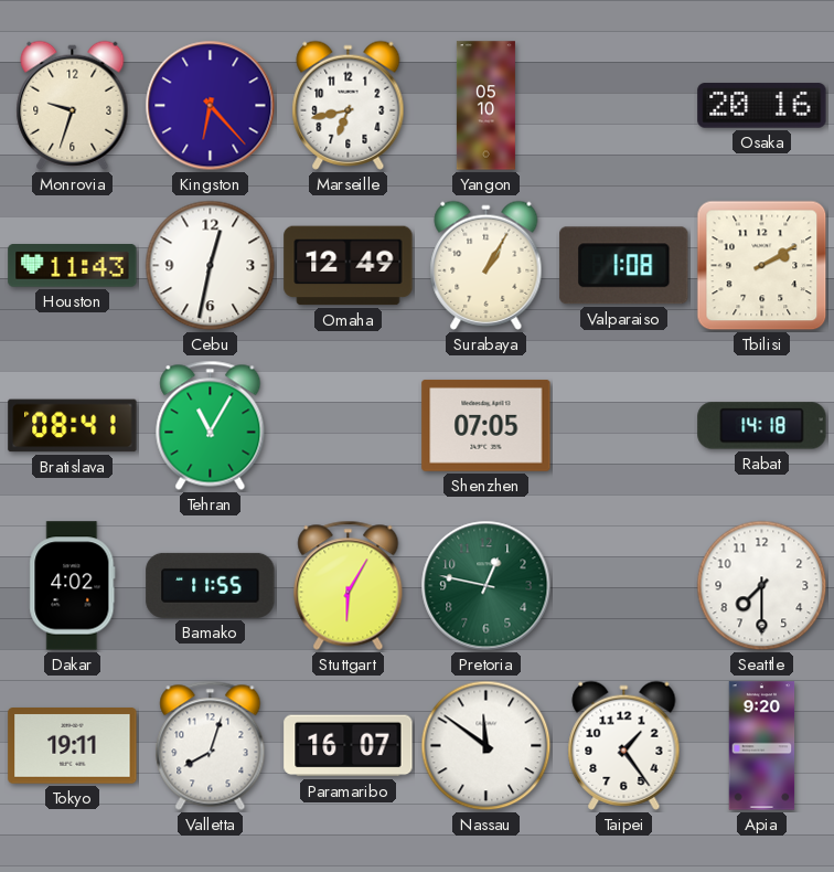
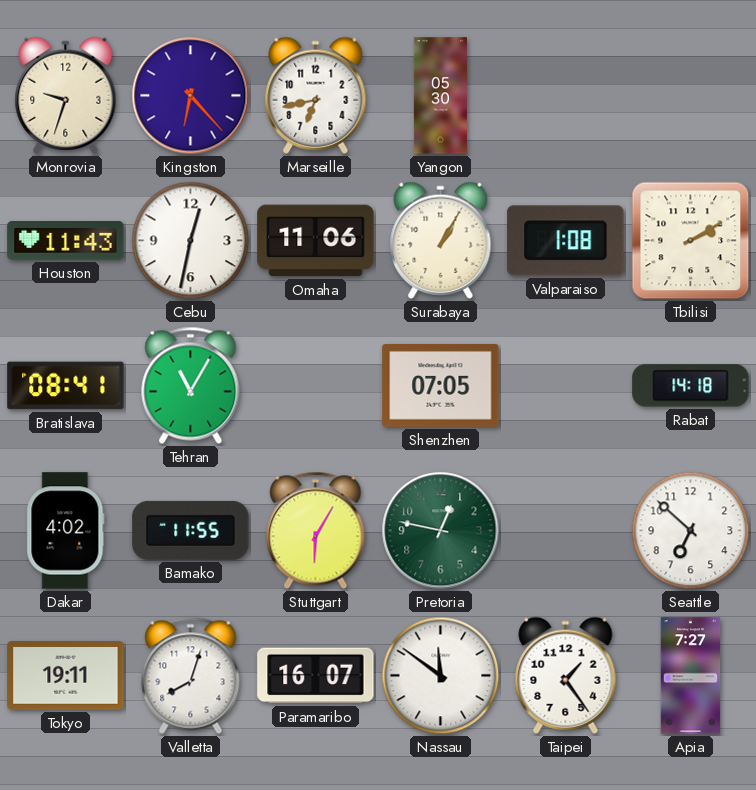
Yangon: 05:10 -> 05:30 (440, 96)
Osaka: 20:16 -> none (762, 106)
Omaha: 12:49 -> 11:06 (316, 241)
Seattle: 7:30 -> 6:52 (691, 531)
Apia: 9:20 -> 7:27 (691, 676)
